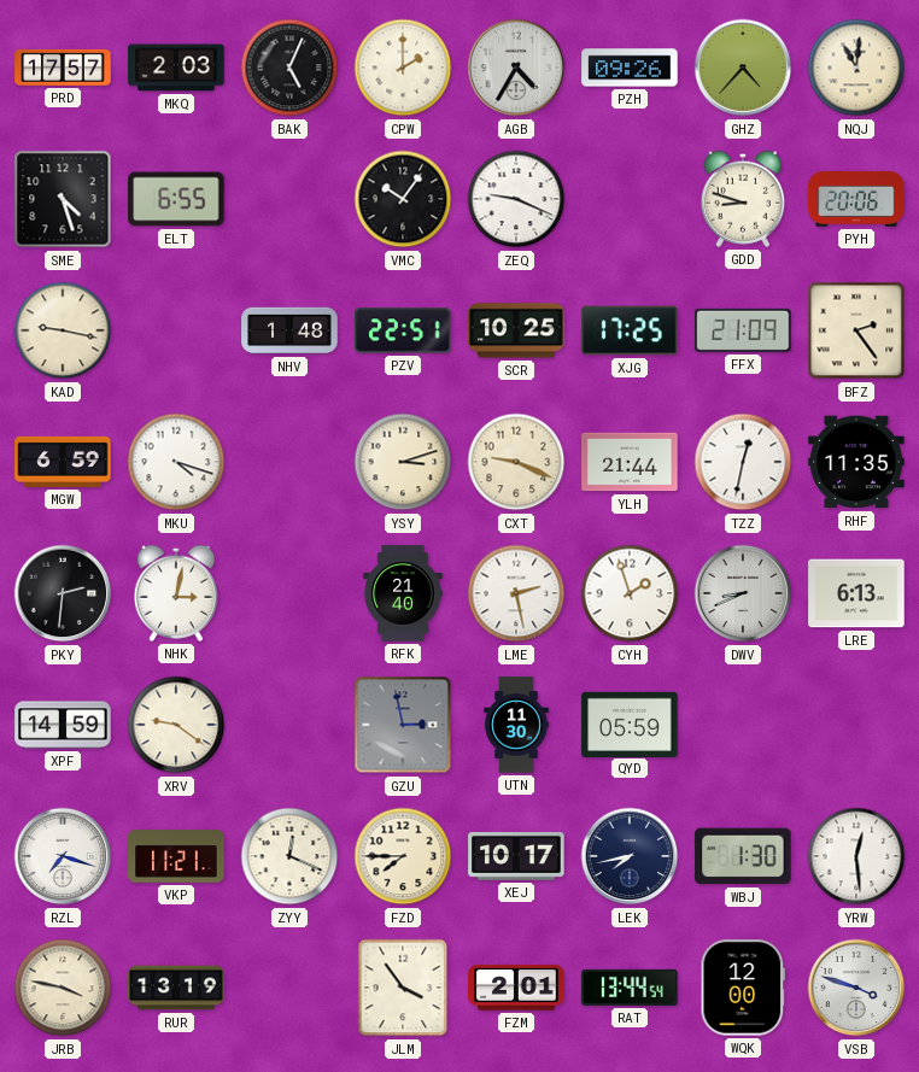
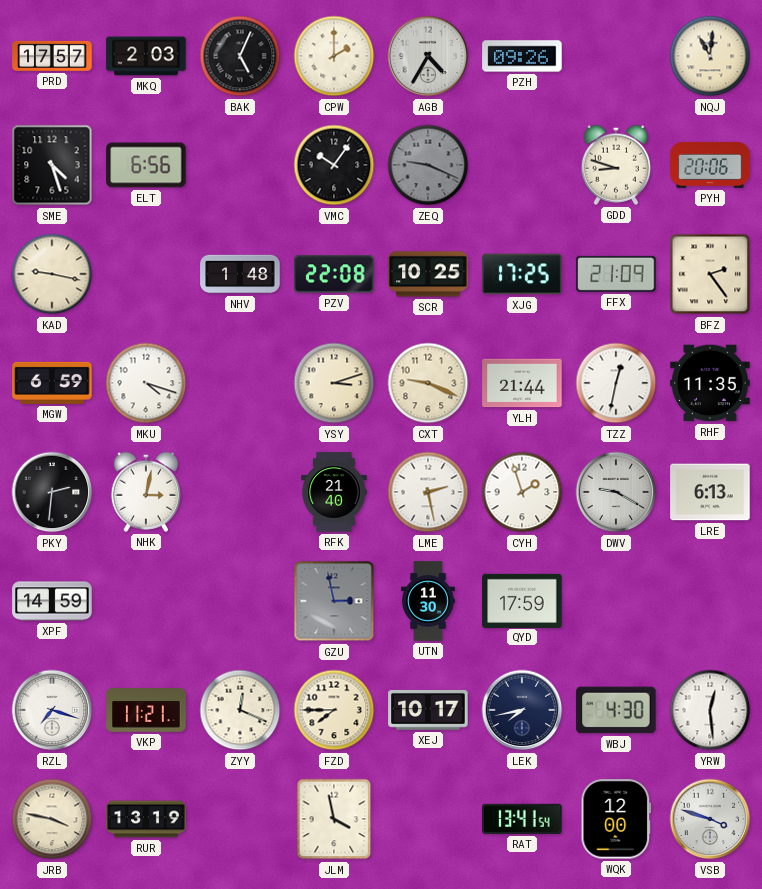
GHZ: 4:37 -> none (743, 68)
ELT: 6:55 -> 6:56 (146, 165)
ZEQ dial: white -> grey (428, 165)
PZV: 22:51 -> 22:08 (334, 274)
DWV: 8:41 -> 9:20 (616, 492)
XRV: 9:21 -> none (176, 725)
QYD: 05:59 -> 17:59 (522, 600)
WBJ: 1:30 -> 4:30 (616, 710)
JLM: 3:54 -> 3:58 (334, 819)
FZM: 2:01 -> none (516, 988)
RAT: 13:44 -> 13:41 (522, 819)
